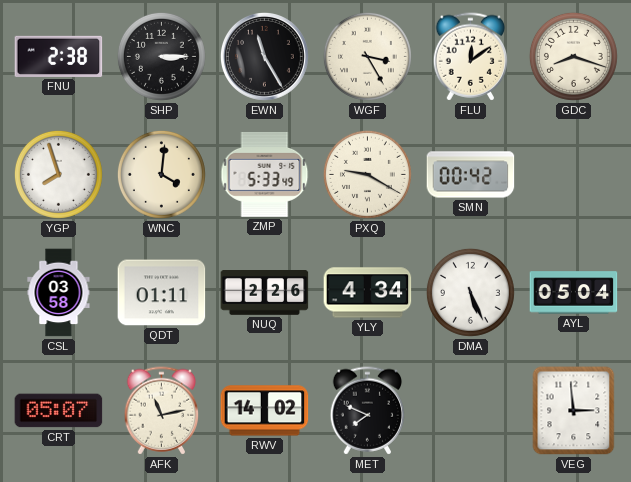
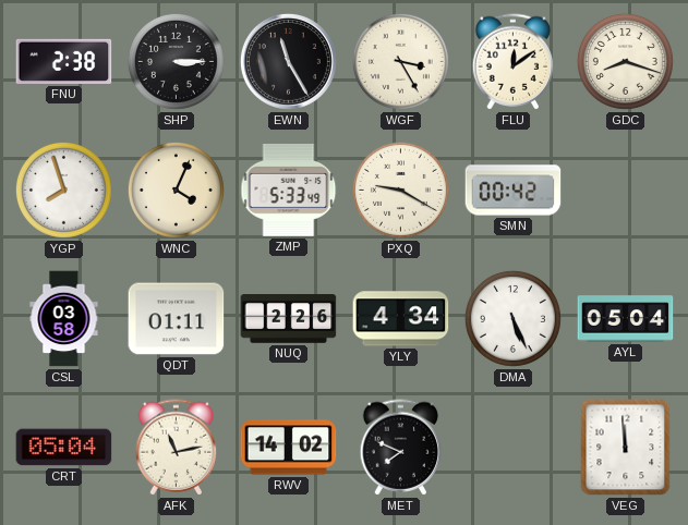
WNC: 4:01 -> 4:04 (176, 190)
CRT: 05:07 -> 05:04 (64, 448)
VEG: 2:59 -> 11:59 (626, 448)
